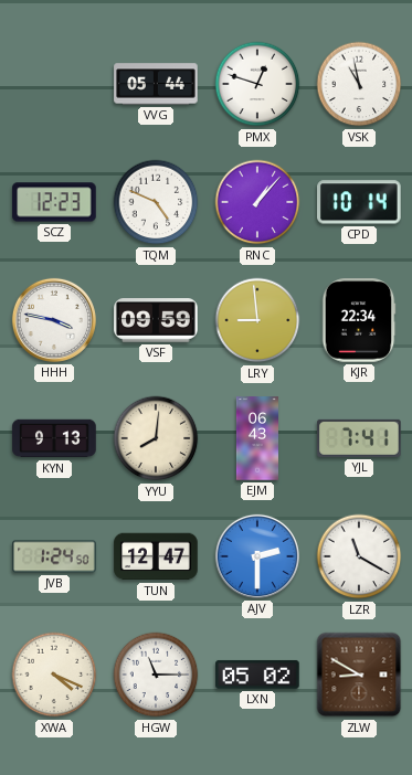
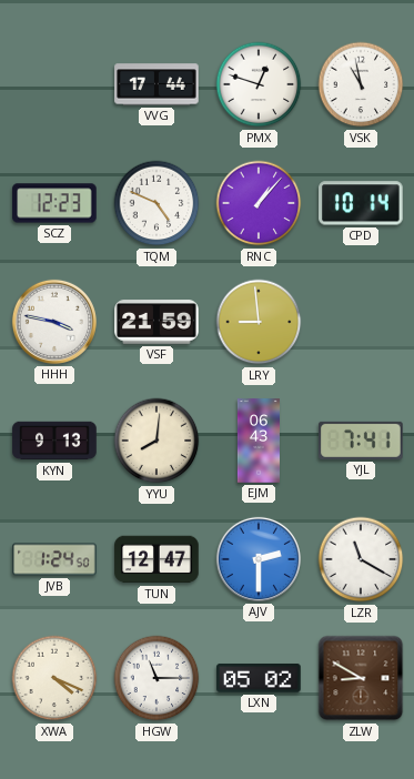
VVG: 05:44 -> 17:44 (156, 84)
VSF: 09:59 -> 21:59 (156, 322)
KJR: 22:34 -> none (359, 320)
